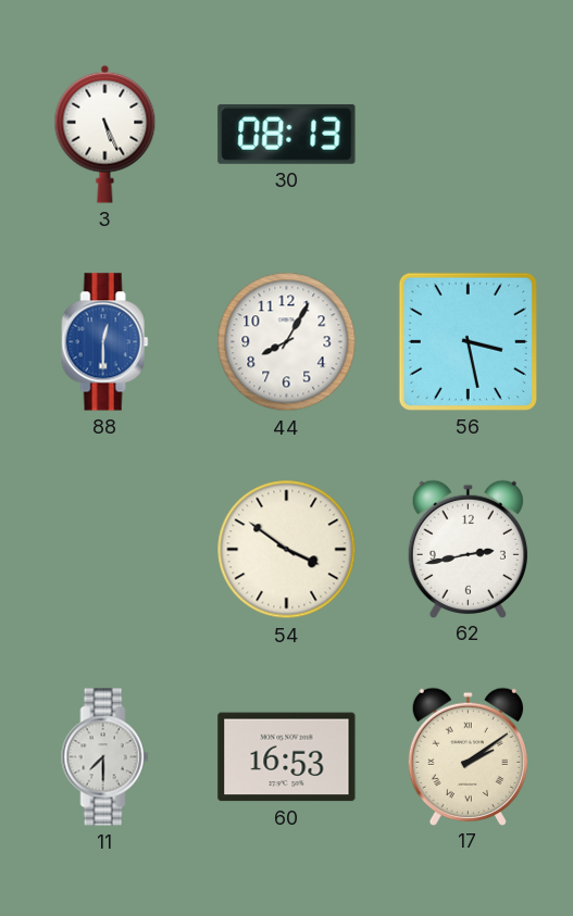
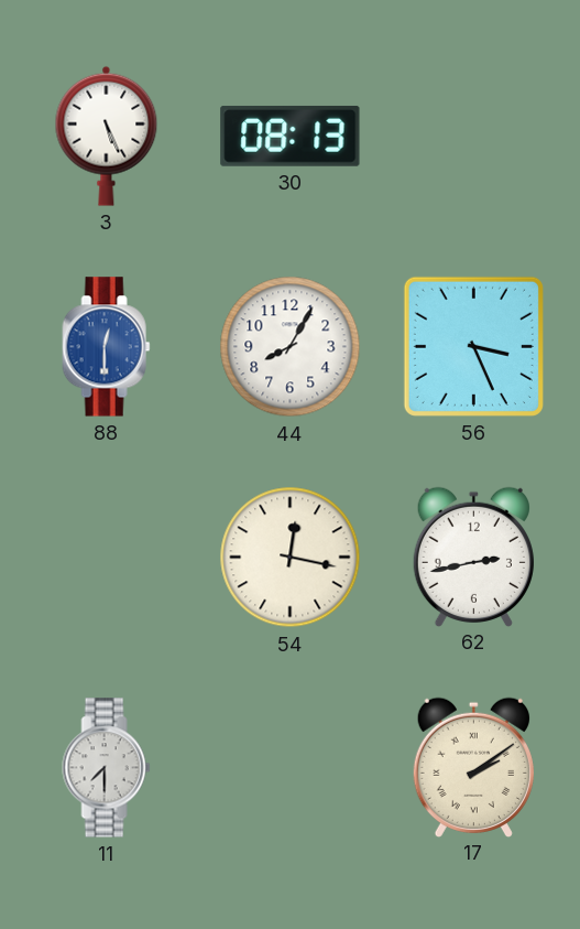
56: 3:28 -> 3:26 (473, 346)
54: 3:51 -> 12:17 (291, 558)
60: 16:53 -> none (287, 757)
